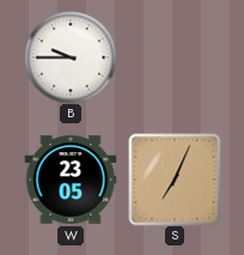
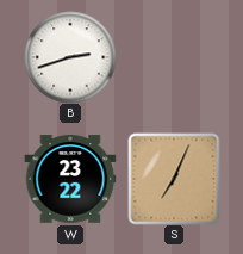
B: 9:45 -> 2:42 (70, 57)
W: 23:05 -> 23:22 (70, 179)
